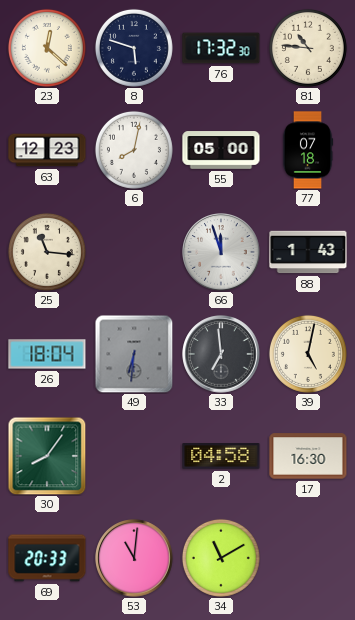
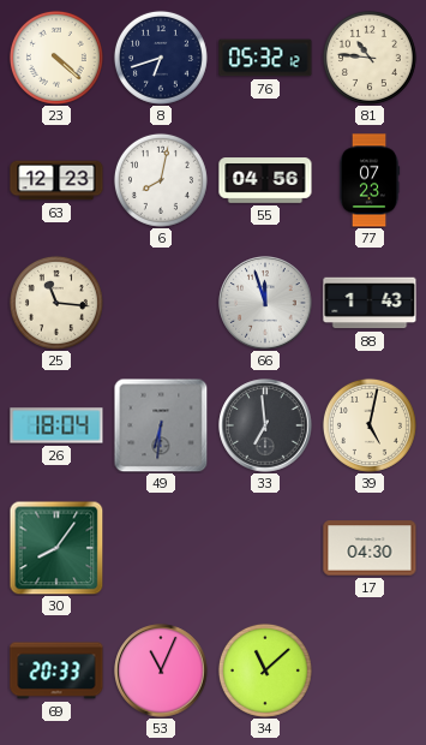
23: 12:22 -> 4:22 (56, 58)
8: 5:48 -> 6:42 (161, 58)
76: 17:32 -> 05:32 (265, 58)
55: 05:00 -> 04:56 (265, 180)
77: 07:18 -> 07:23 (370, 180)
2: 04:58 -> none (221, 456)
17: 16:30 -> 04:30 (370, 548)
53: 11:01 -> 11:04 (161, 670)
34: 11:10 -> 11:08 (265, 670)
